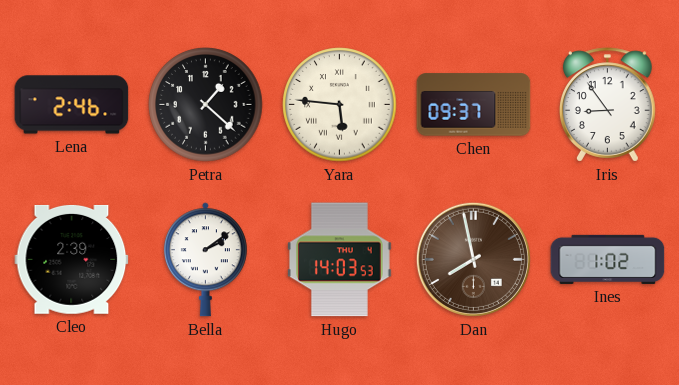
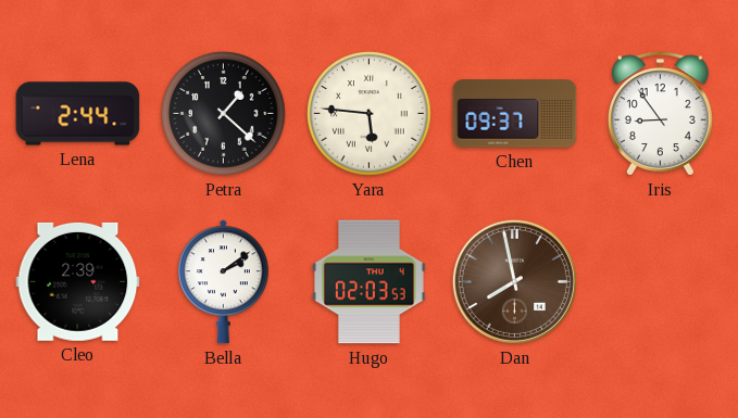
Lena: 2:46 -> 2:44 (78, 114)
Hugo: 14:03 -> 02:03 (370, 282)
Ines: 1:02 -> none (608, 259)
